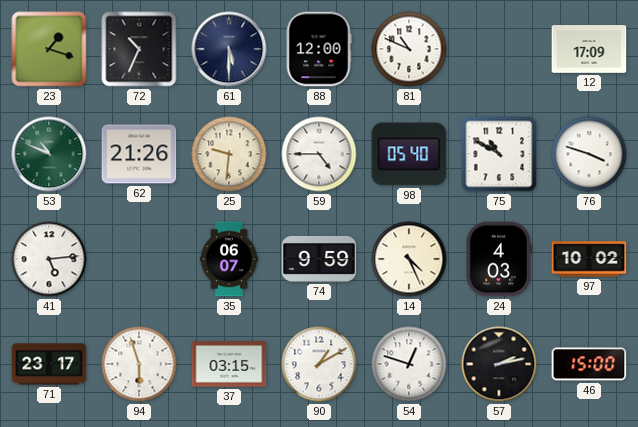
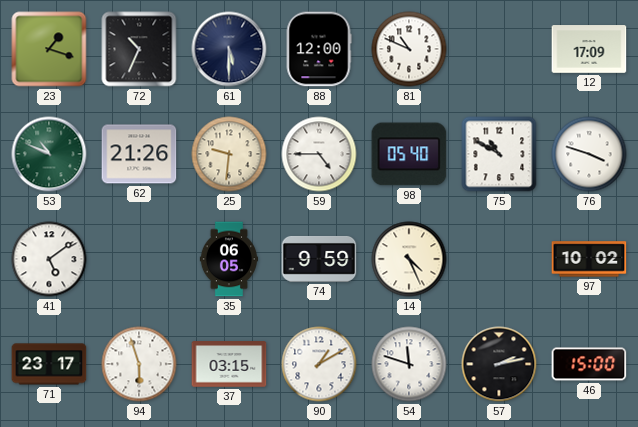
41: 5:14 -> 5:09 (49, 259)
35: 06:07 -> 06:05 (229, 259)
24: 4:03 -> none (499, 259)
54: 12:48 -> 11:48 (409, 364)
